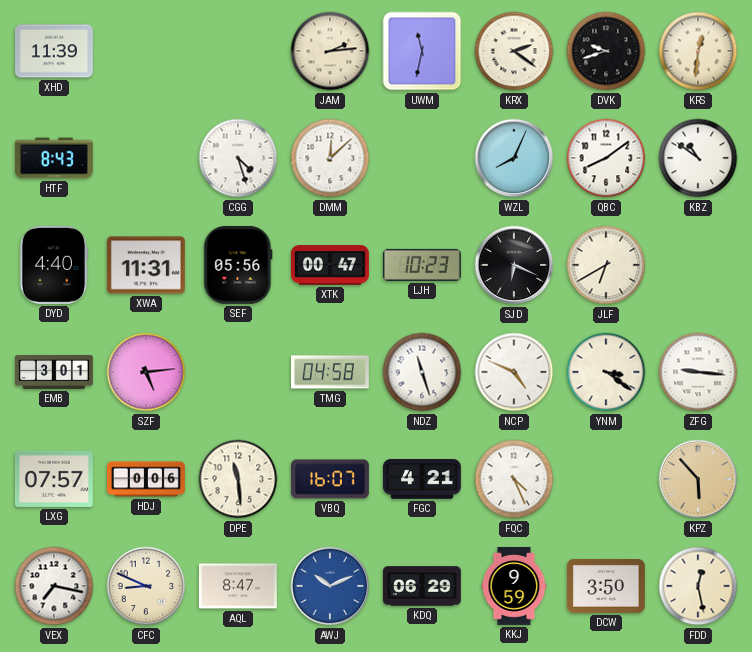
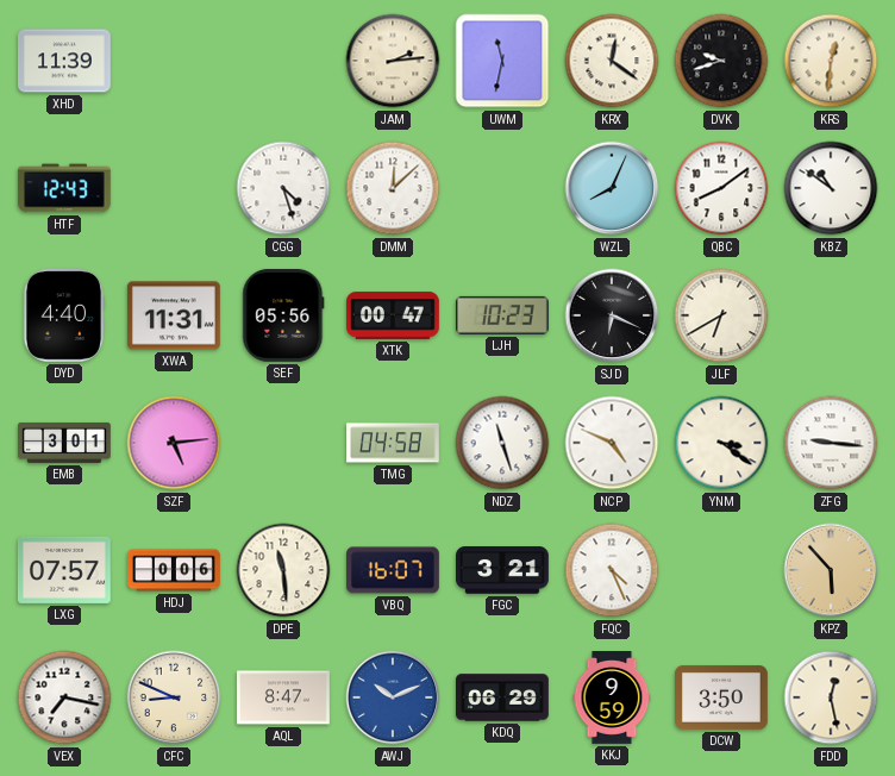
KRX: 2:21 -> 12:21 (612, 61)
HTF: 8:43 -> 12:43 (64, 188)
FGC: 4:21 -> 3:21 (503, 570)
